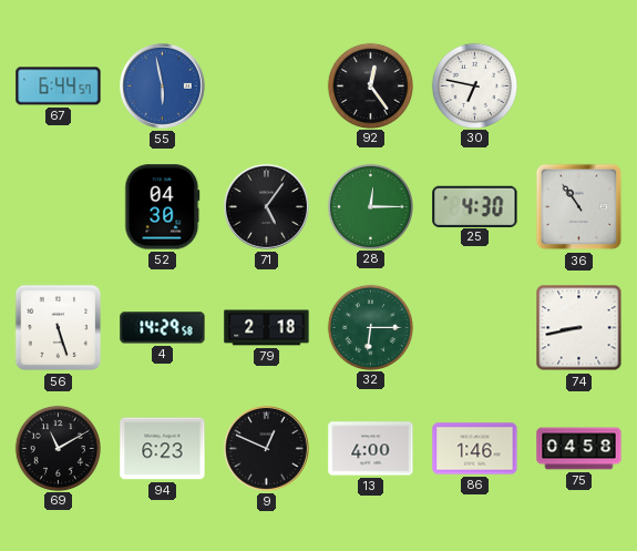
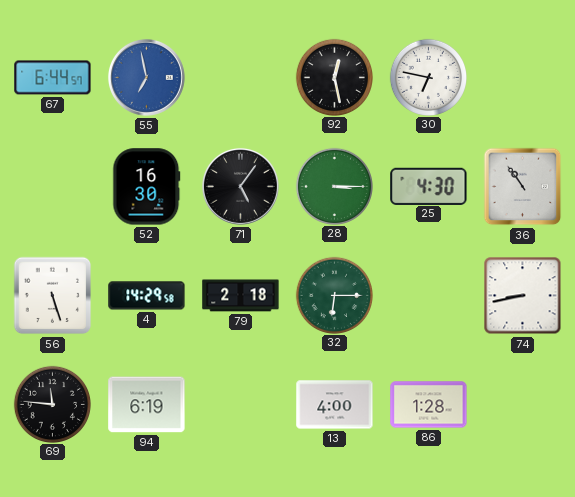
55: 5:58 -> 6:58 (146, 77)
92: 12:24 -> 12:28 (334, 77)
52: 04:30 -> 16:30 (147, 187)
28: 12:15 -> 3:15 (334, 186)
69: 11:10 -> 11:46 (52, 404)
94: 6:23 -> 6:19 (147, 405)
9: 12:49 -> none (266, 448)
86: 1:46 -> 1:28 (429, 405)
75: 04:58 -> none (579, 449)
